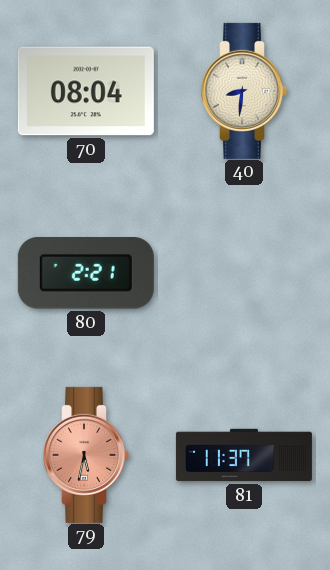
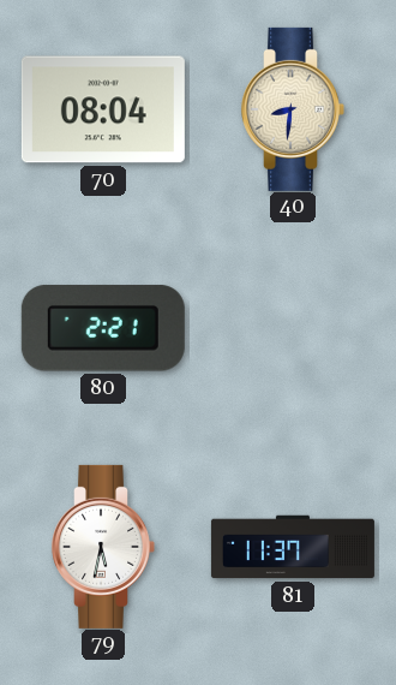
79 dial: salmon -> white (103, 547)
